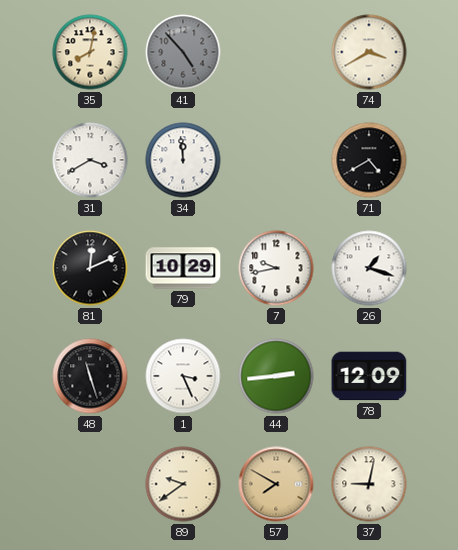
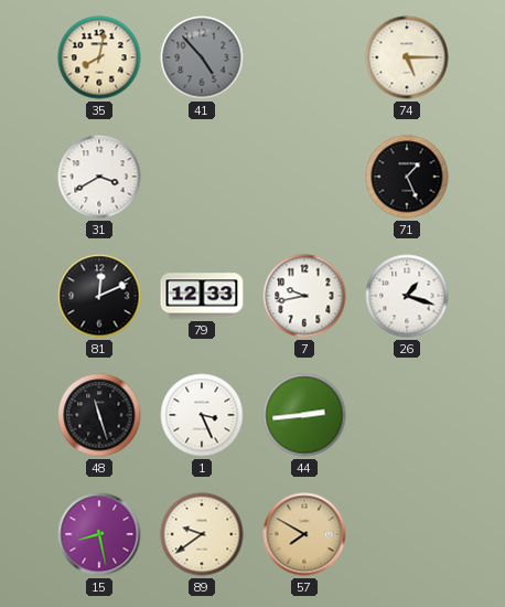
74: 3:40 -> 5:15 (407, 57)
34: 11:59 -> none (183, 160)
71: 4:40 -> 1:26 (407, 177)
79: 10:29 -> 12:33 (202, 296)
78: 12:09 -> none (369, 376)
15: none -> 8:28 (99, 534)
37: 9:02 -> none (369, 484)
